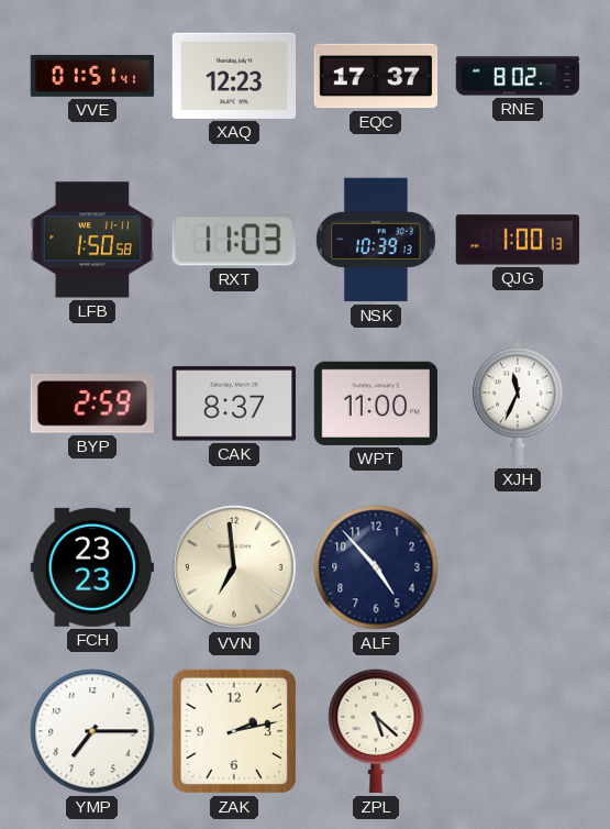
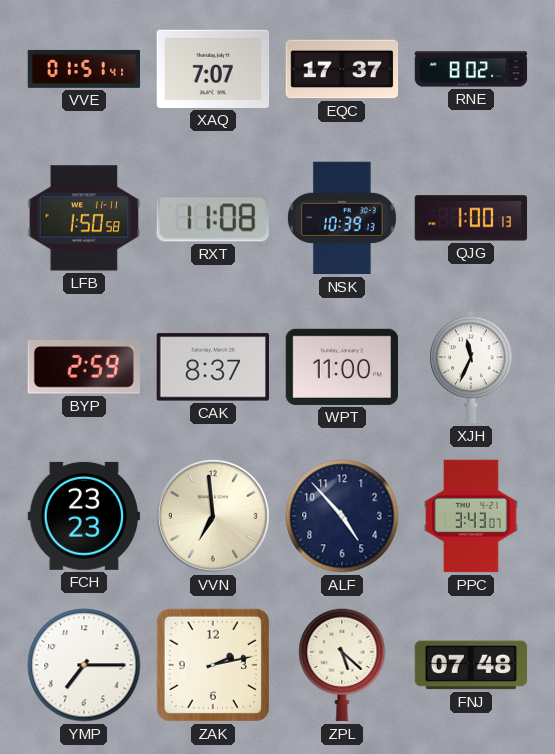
XAQ: 12:23 -> 7:07 (213, 69)
RXT: 11:03 -> 11:08 (213, 218)
PPC: none -> 3:43 (471, 516)
FNJ: none -> 07:48 (471, 665)
